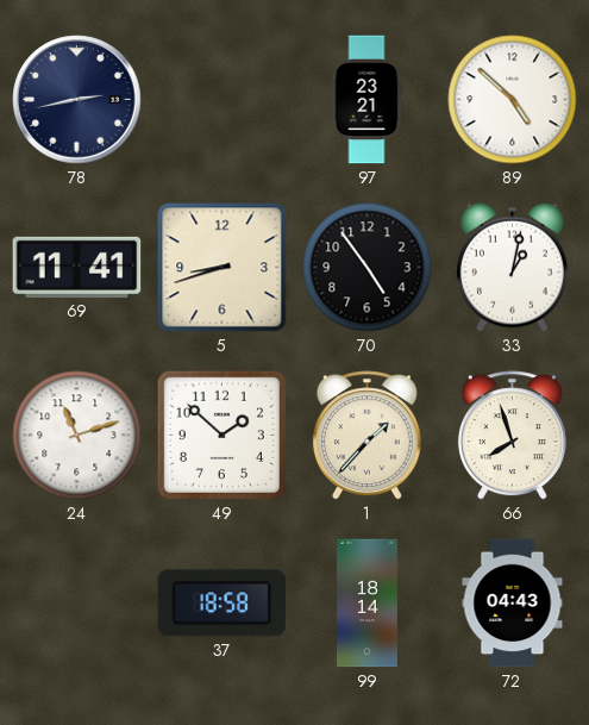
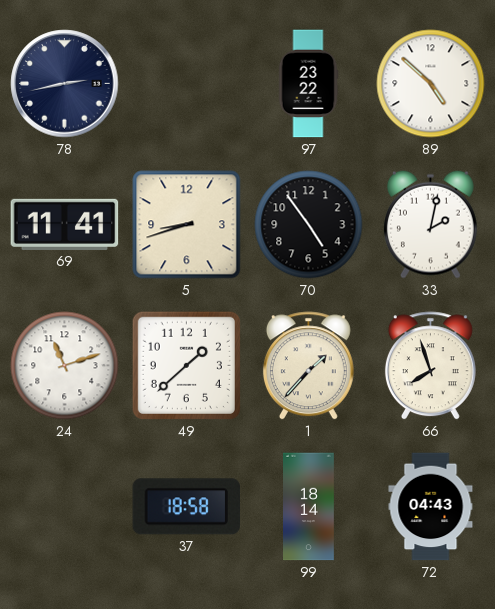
97: 23:21 -> 23:22 (308, 84)
33: 1:02 -> 2:02 (430, 224)
49: 1:52 -> 1:38 (186, 365)
